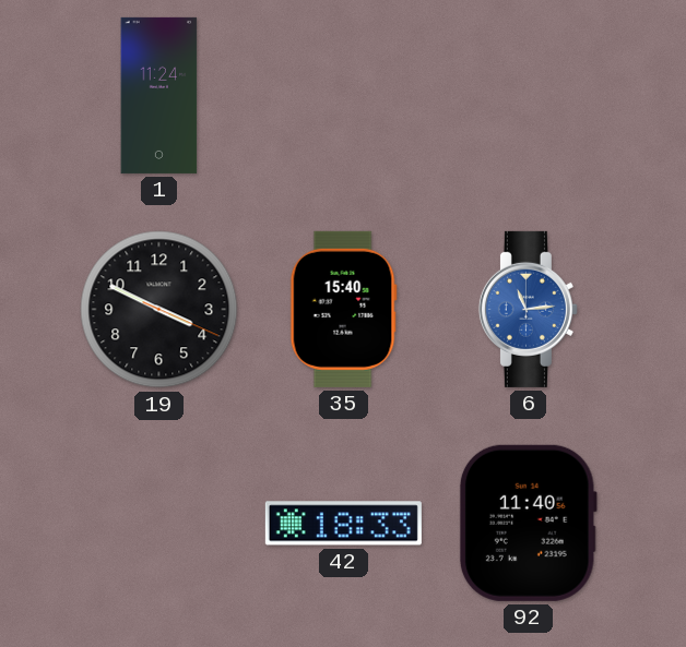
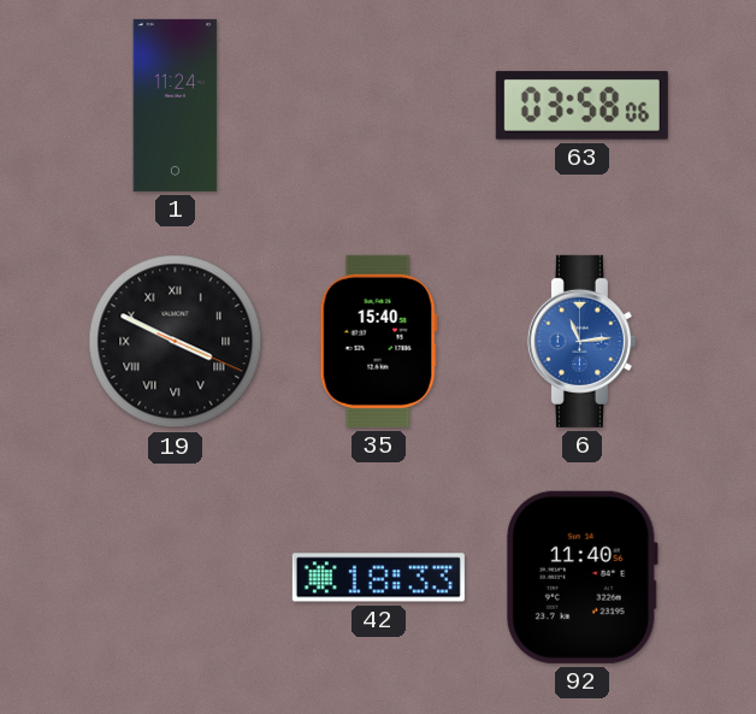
63: none -> 03:58 (581, 105)
19 numerals: Arabic -> Roman (176, 342)
